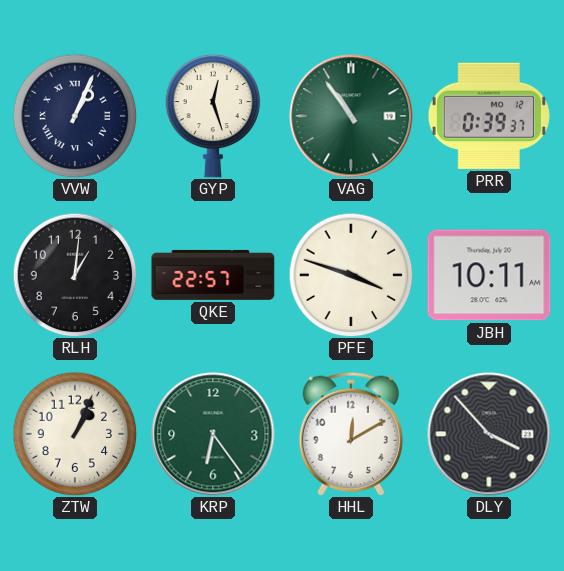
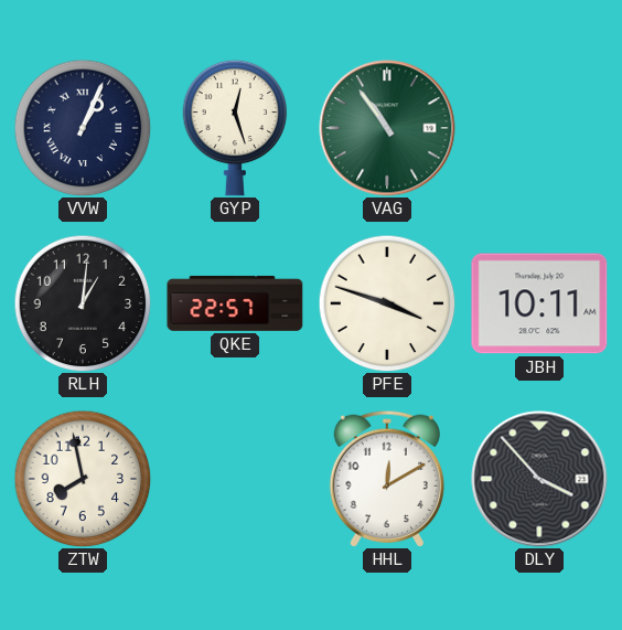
PRR: 0:39 -> none (489, 116)
ZTW: 1:04 -> 7:58 (83, 479)
KRP: 6:24 -> none (213, 434)
